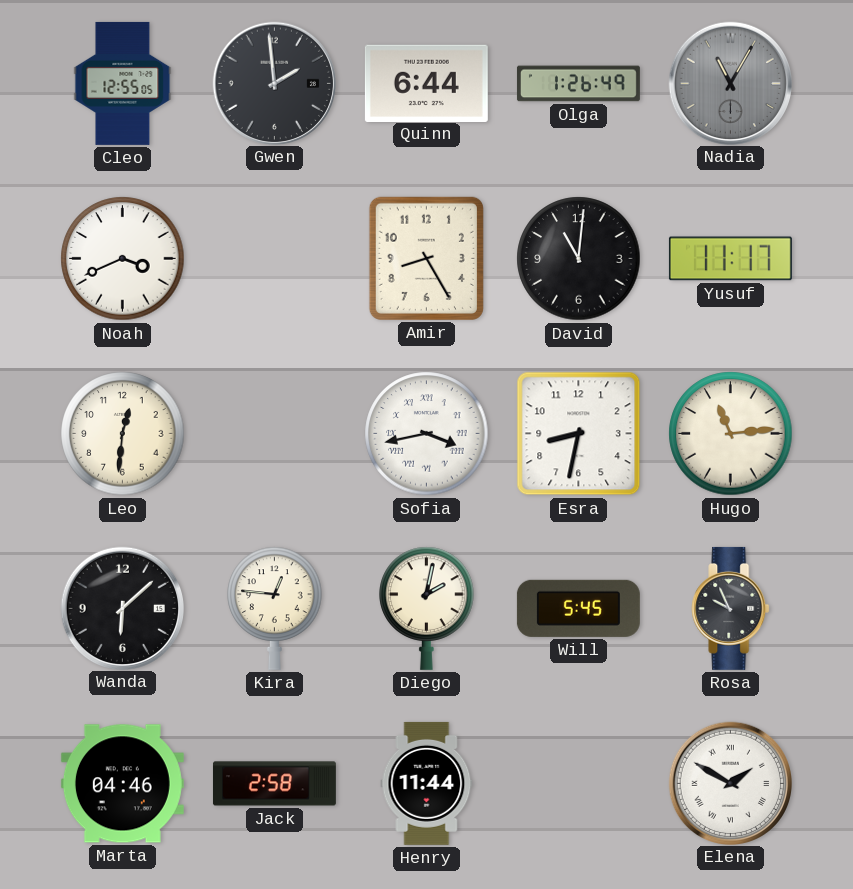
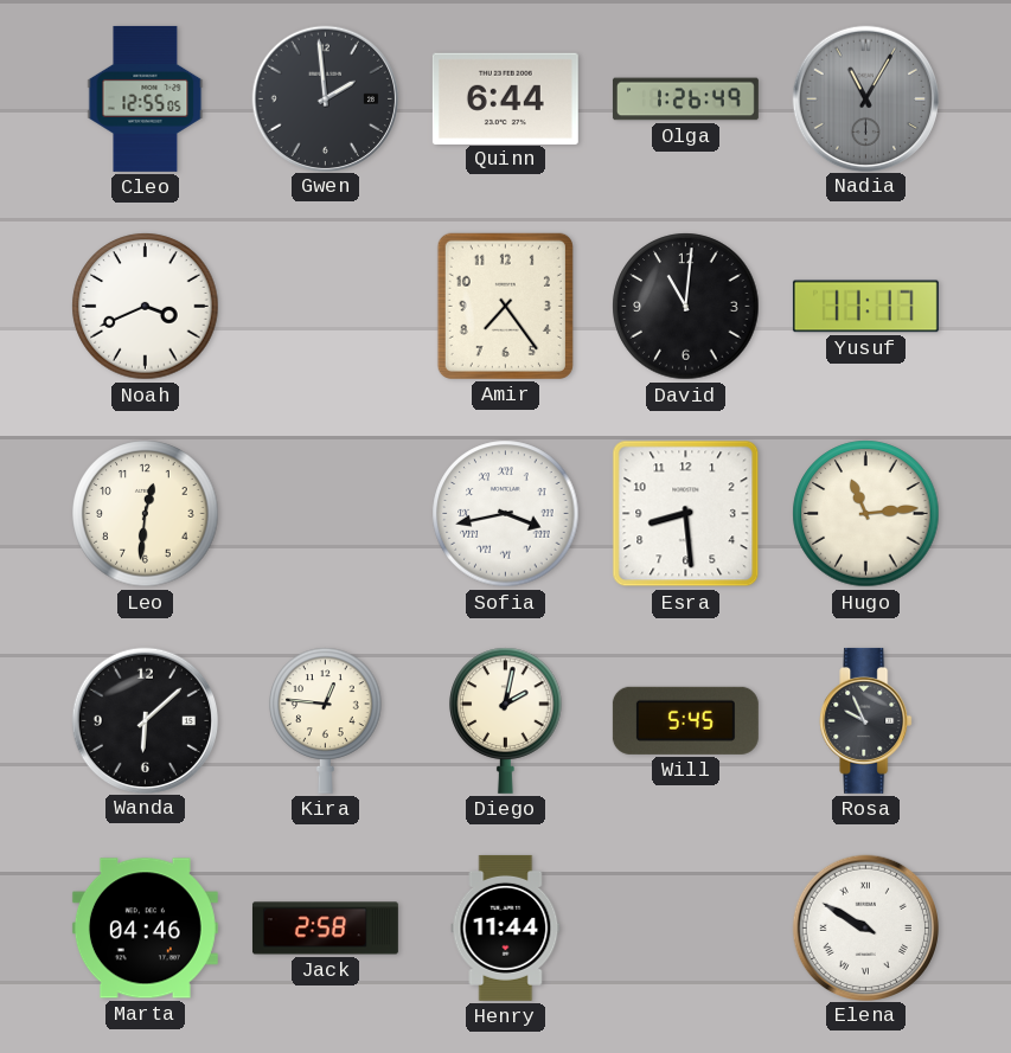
Amir: 8:25 -> 7:24 (505, 306)
Esra: 8:32 -> 8:29 (686, 514)
Elena: 1:50 -> 9:50 (865, 927)
